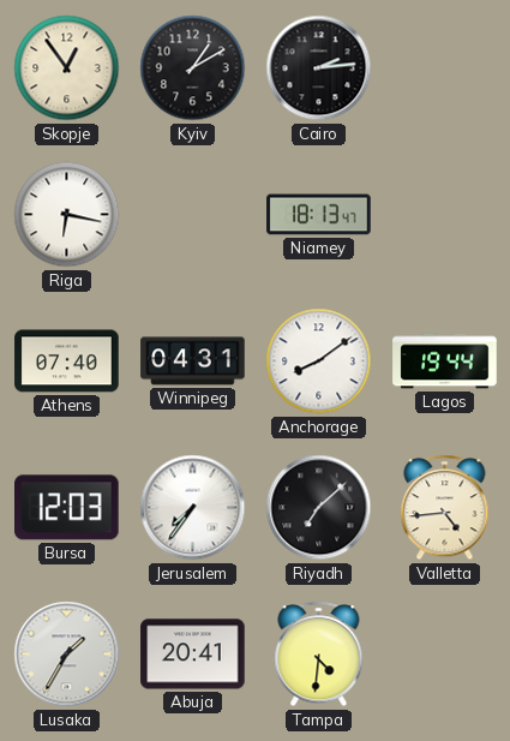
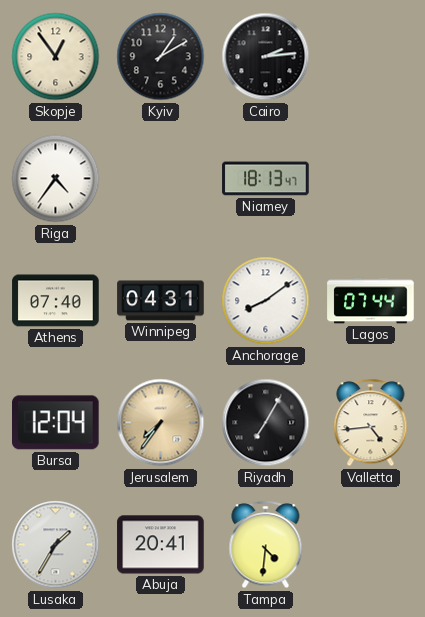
Riga: 6:17 -> 4:36 (56, 179)
Lagos: 19:44 -> 07:44 (371, 301)
Bursa: 12:03 -> 12:04 (56, 423)
Jerusalem dial: white -> champagne (161, 423)
Riyadh: 7:08 -> 7:05 (266, 423)
